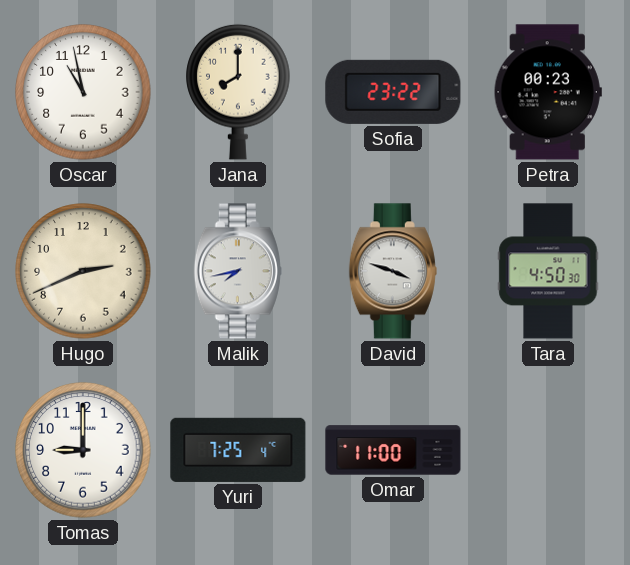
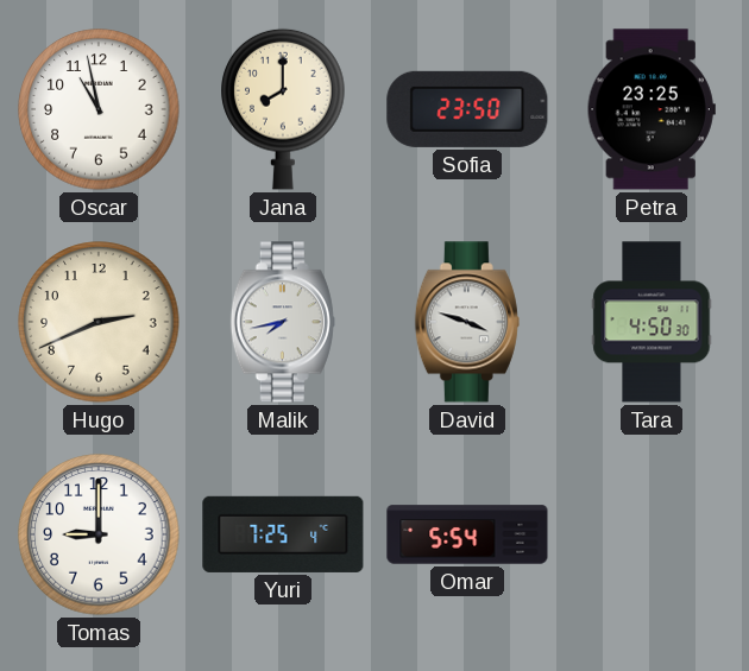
Sofia: 23:22 -> 23:50 (467, 109)
Petra: 00:23 -> 23:25 (652, 109)
Omar: 11:00 -> 5:54 (467, 534)
